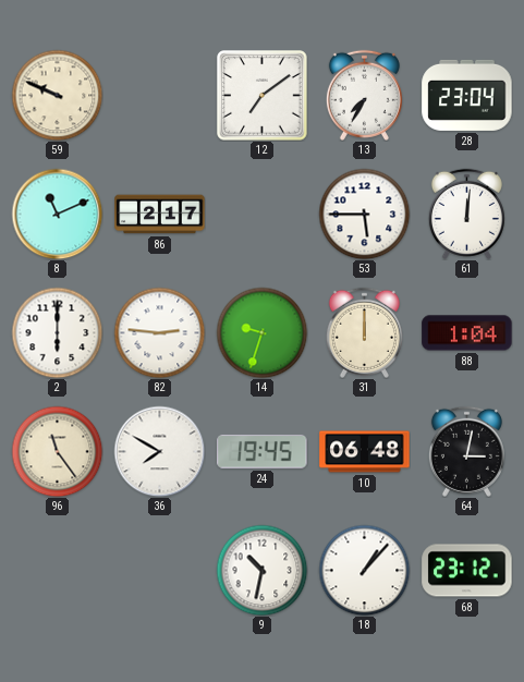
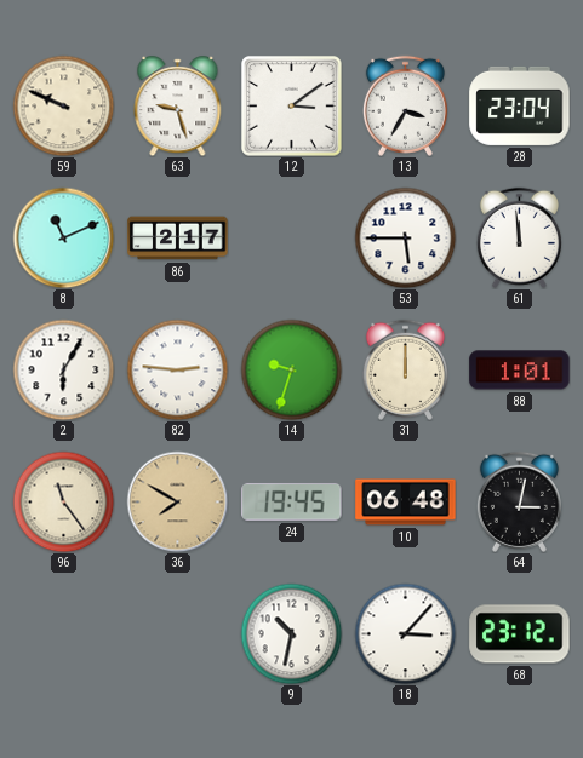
63: none -> 9:27 (178, 107)
12: 7:09 -> 3:09 (292, 107)
13: 7:35 -> 3:35 (405, 105)
61: 12:01 -> 11:59 (519, 237)
2: 6:00 -> 6:05 (63, 369)
88: 1:04 -> 1:01 (520, 371)
36 dial: white -> champagne (177, 501)
18: 1:07 -> 3:07 (405, 633)
